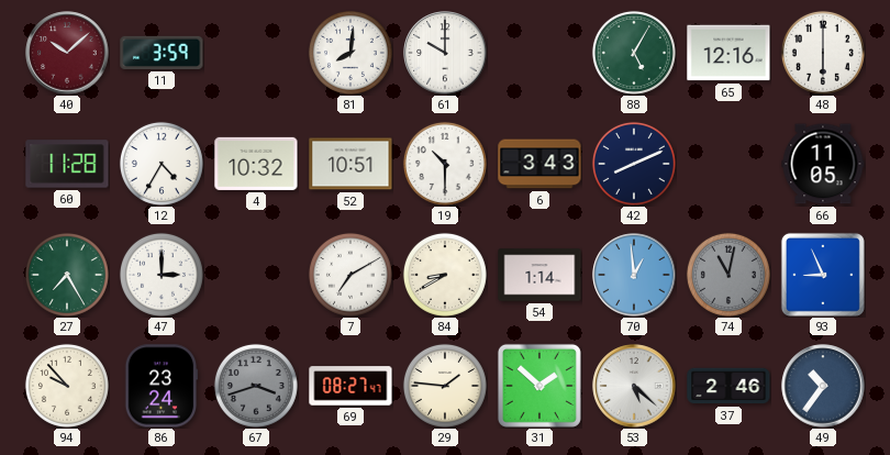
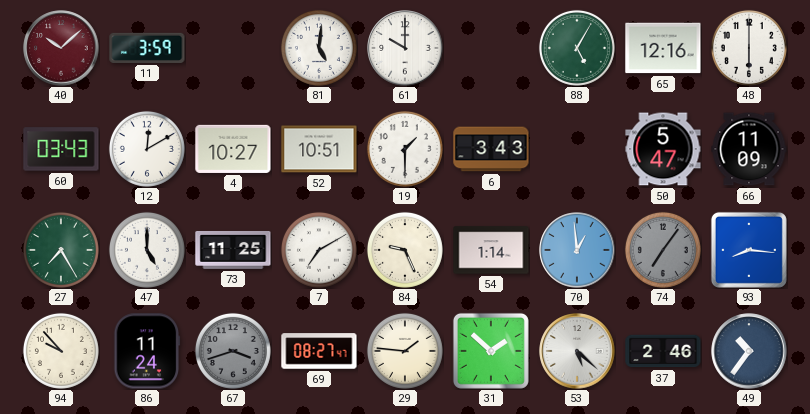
81: 8:01 -> 5:01 (319, 48)
60: 11:28 -> 03:43 (61, 149)
12: 4:35 -> 12:10 (147, 149)
4: 10:32 -> 10:27 (233, 149)
19: 10:30 -> 1:30 (405, 149)
42: 8:11 -> none (634, 164)
50: none -> 5:47 (663, 149)
66: 11:05 -> 11:09 (749, 149)
47: 3:00 -> 5:00 (147, 250)
73: none -> 11:25 (233, 250)
84: 8:40 -> 9:26 (405, 250)
74: 11:02 -> 7:06 (663, 250)
93: 8:56 -> 8:16 (749, 250)
86: 23:24 -> 11:24 (147, 351)
